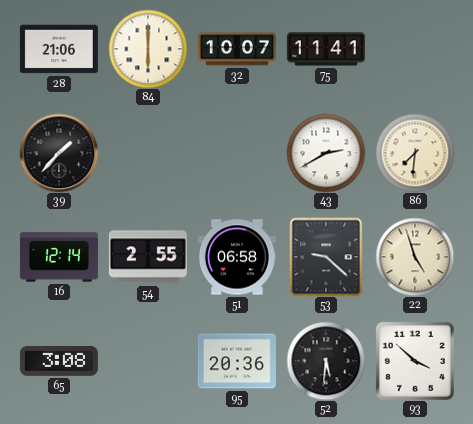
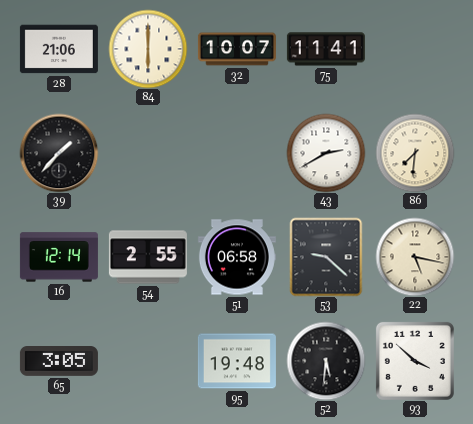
22: 4:57 -> 5:17 (415, 257)
65: 3:08 -> 3:05 (59, 362)
95: 20:36 -> 19:48 (237, 361)
